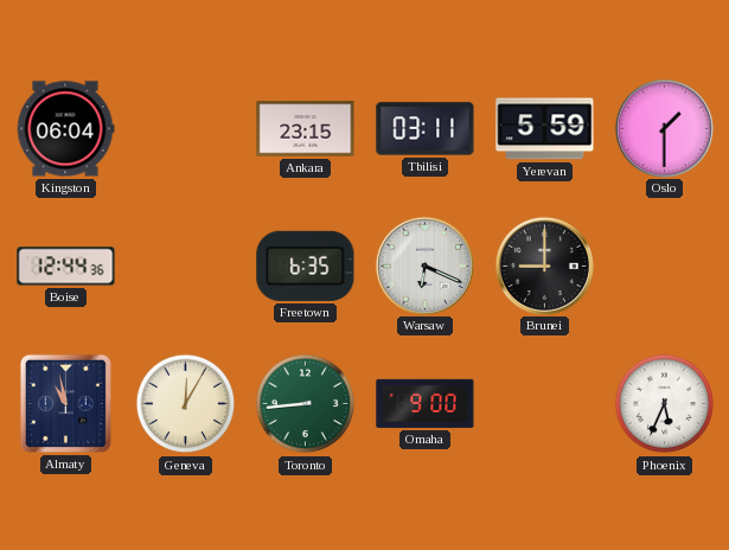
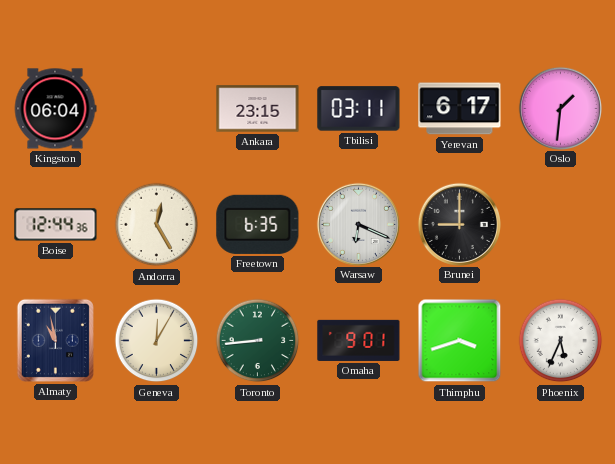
Yerevan: 5:59 -> 6:17 (460, 109)
Oslo: 1:30 -> 1:31 (560, 108)
Andorra: none -> 12:25 (157, 225)
Omaha: 9:00 -> 9:01 (359, 340)
Thimphu: none -> 3:42 (460, 341)
